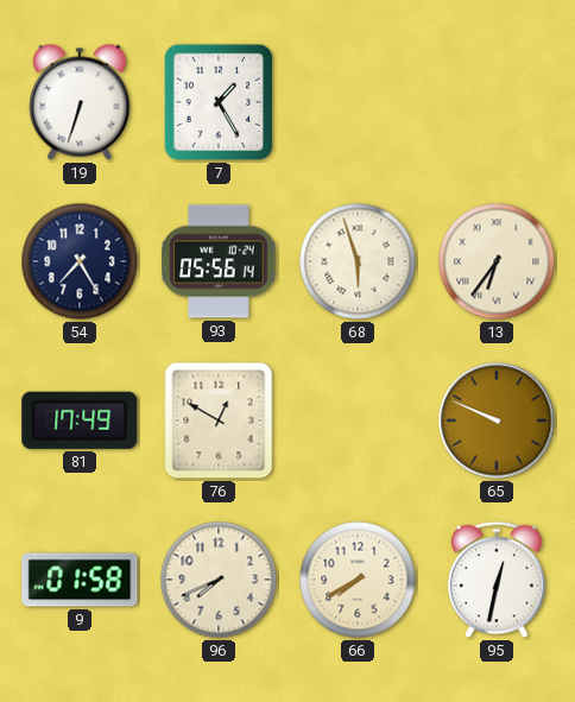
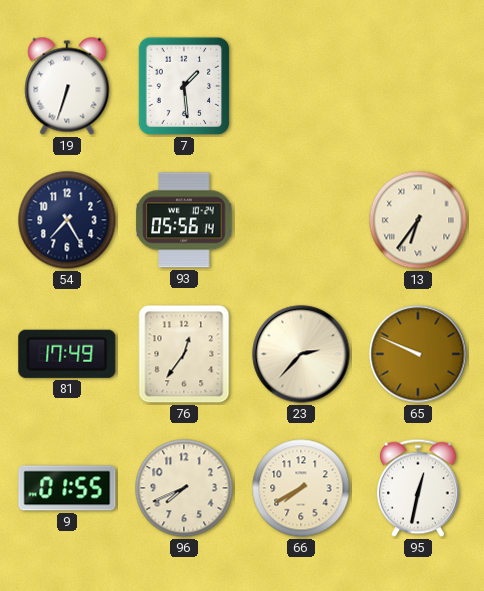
7: 1:25 -> 1:29 (184, 86)
68: 5:57 -> none (358, 261)
76: 12:50 -> 12:36 (184, 354)
23: none -> 2:37 (301, 354)
9: 01:58 -> 01:55 (67, 488)
